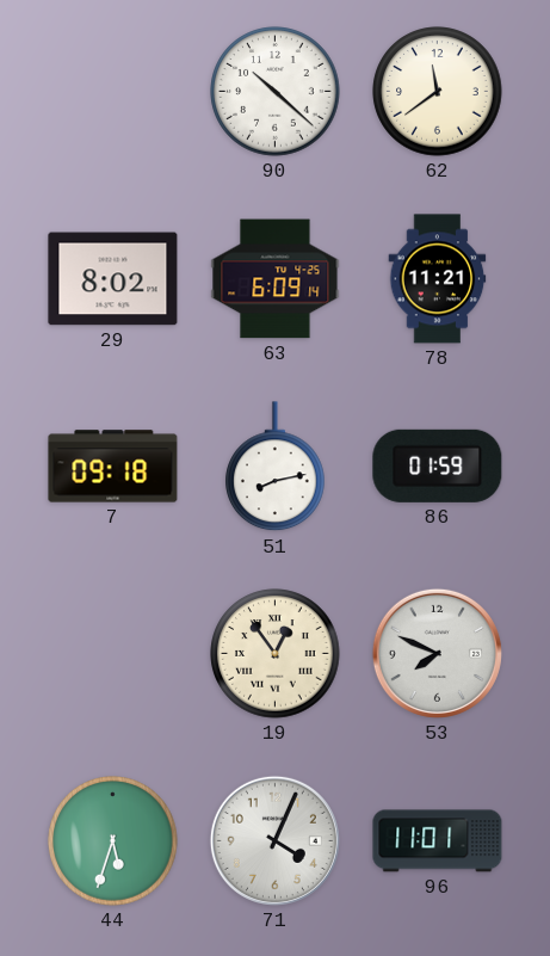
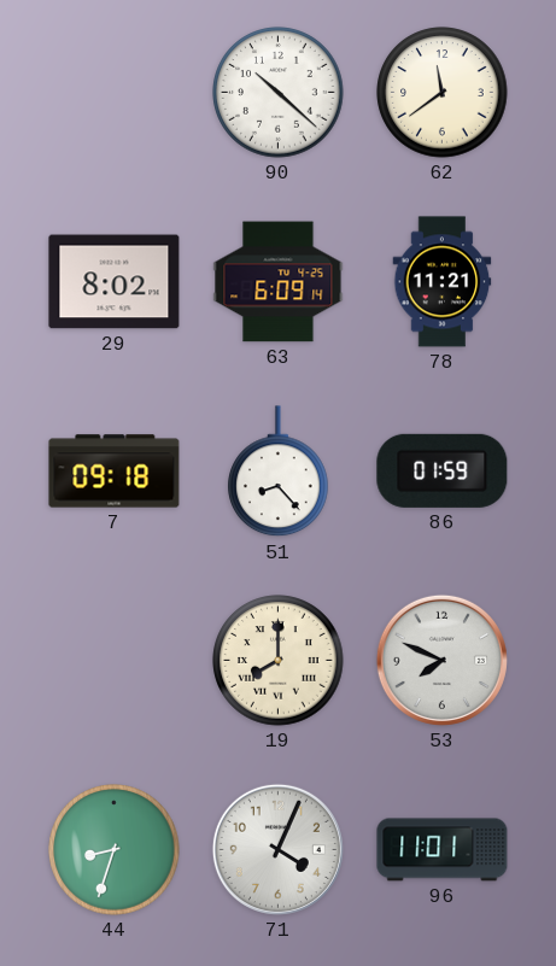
51: 8:13 -> 8:23 (279, 472)
19: 12:54 -> 8:00 (279, 661)
44: 5:33 -> 8:33 (115, 850)
